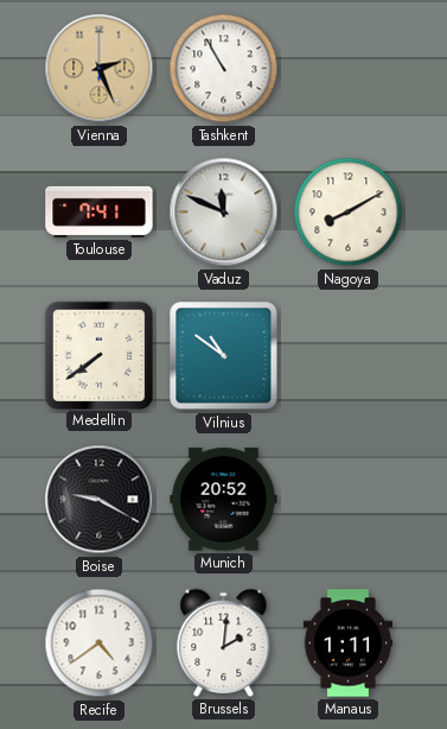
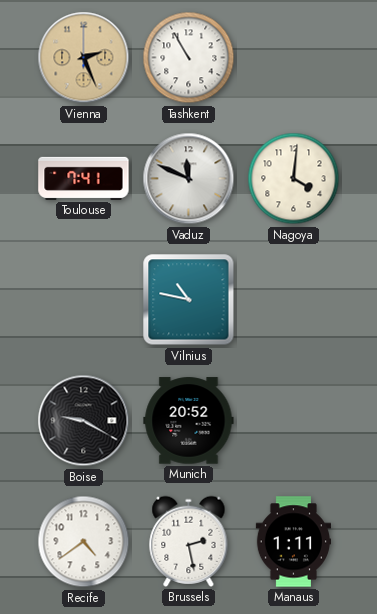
Nagoya: 8:10 -> 4:01 (294, 179)
Medellin: 7:39 -> none (98, 355)
Vilnius: 10:51 -> 10:47 (189, 300)
Brussels: 2:01 -> 2:28 (189, 541)
